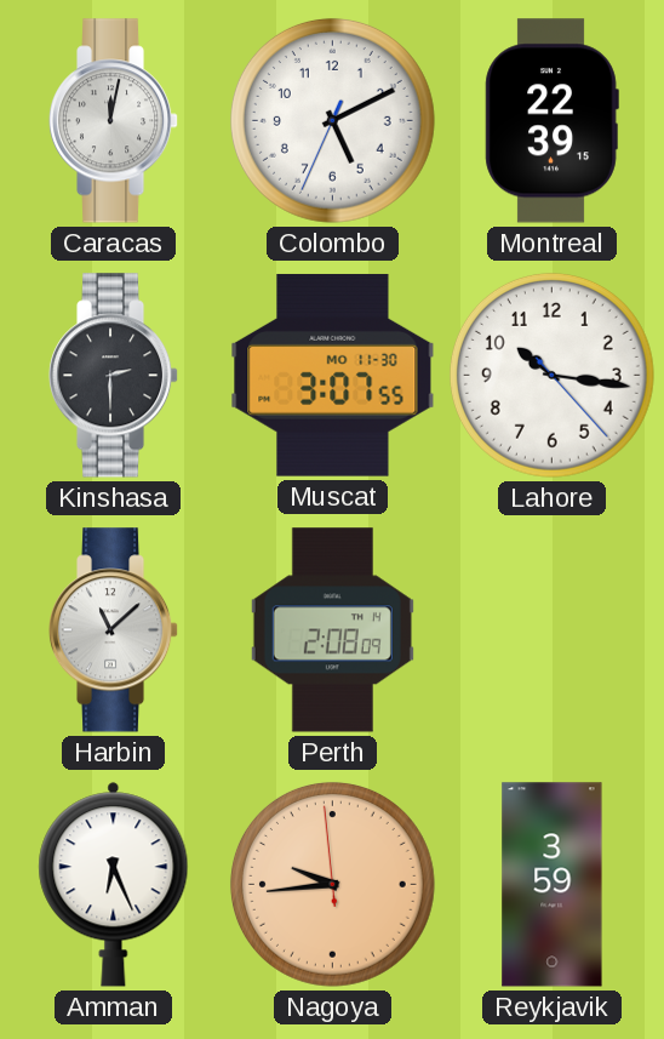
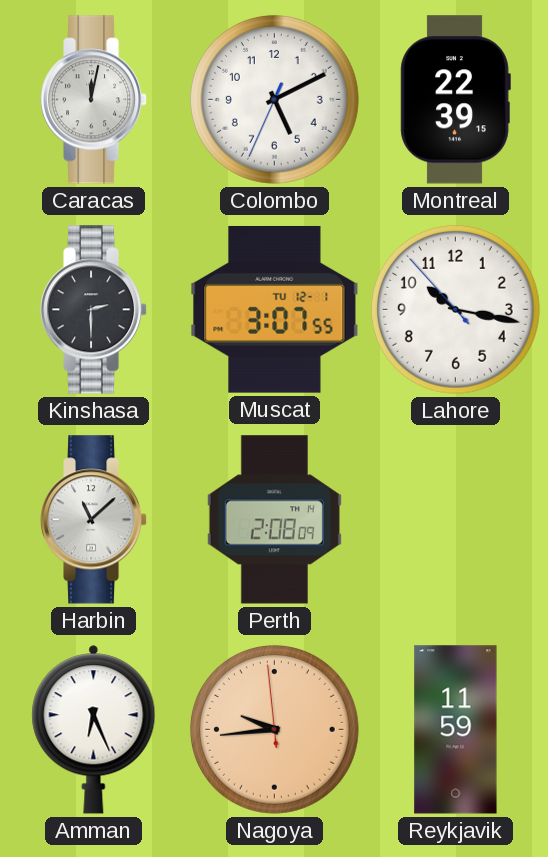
Muscat date: MO 11-30 -> TU 12-1 (275, 309)
Lahore: 10:16:23 -> 10:16:53 (455, 309)
Reykjavik: 3:59 -> 11:59 (456, 730)
